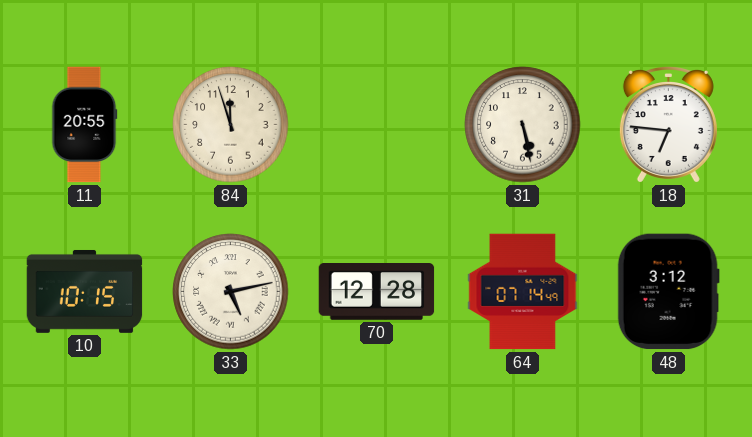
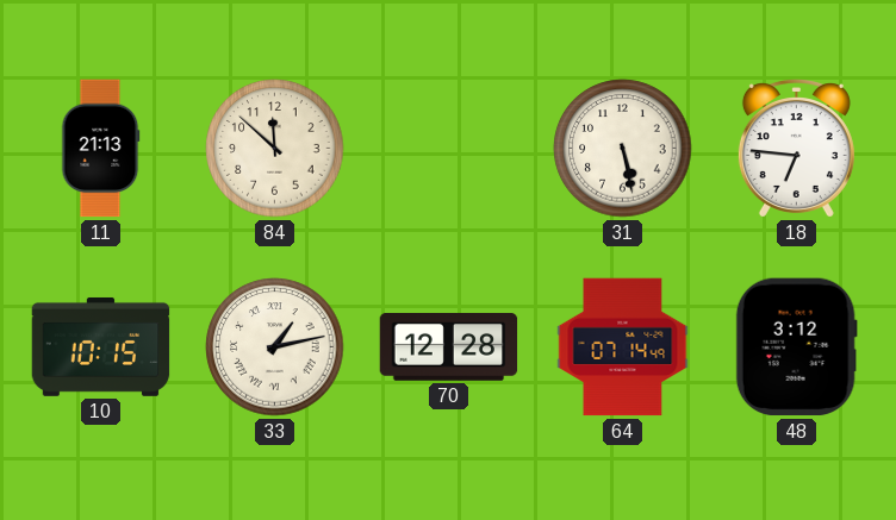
11: 20:55 -> 21:13 (100, 149)
84: 11:57 -> 11:52 (275, 149)
33: 5:13 -> 1:13 (275, 347)
